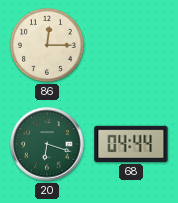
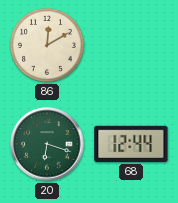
86: 12:15 -> 12:10 (48, 46)
68: 04:44 -> 12:44 (131, 144)
